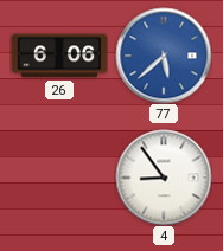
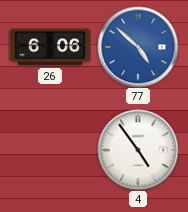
77: 5:38 -> 4:52 (138, 47)
4: 8:54 -> 4:54 (138, 150)
